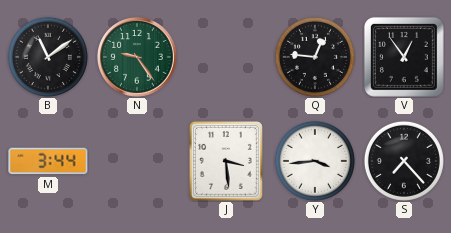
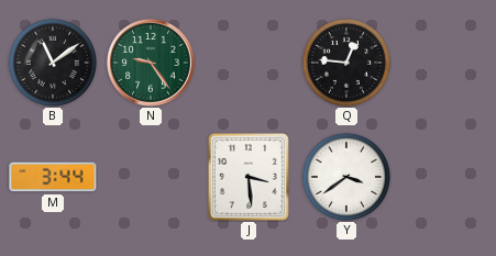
V: 12:54 -> none (404, 57)
Y: 3:44 -> 3:39 (346, 177)
S: 7:23 -> none (404, 161)
